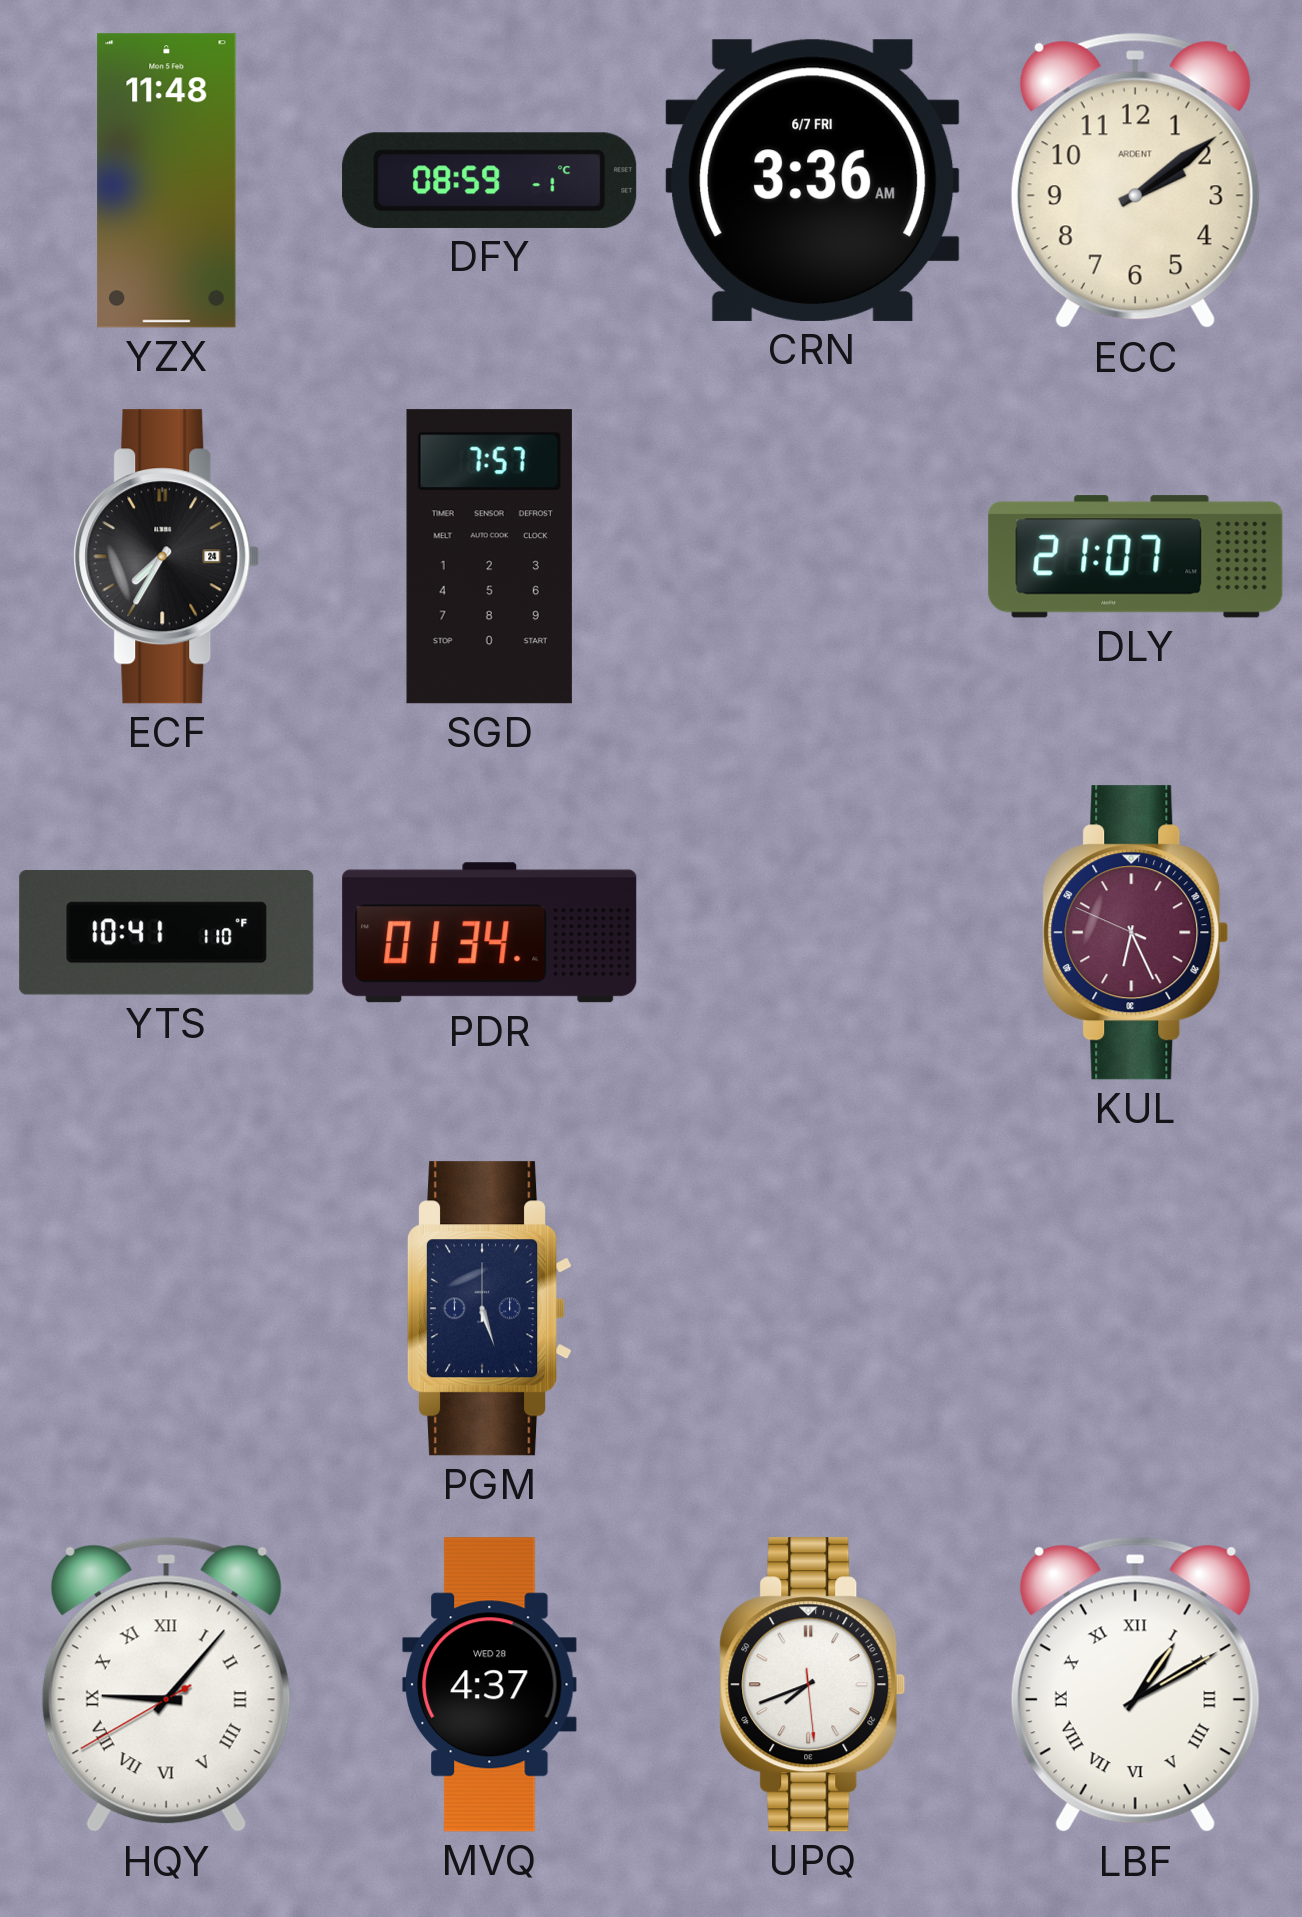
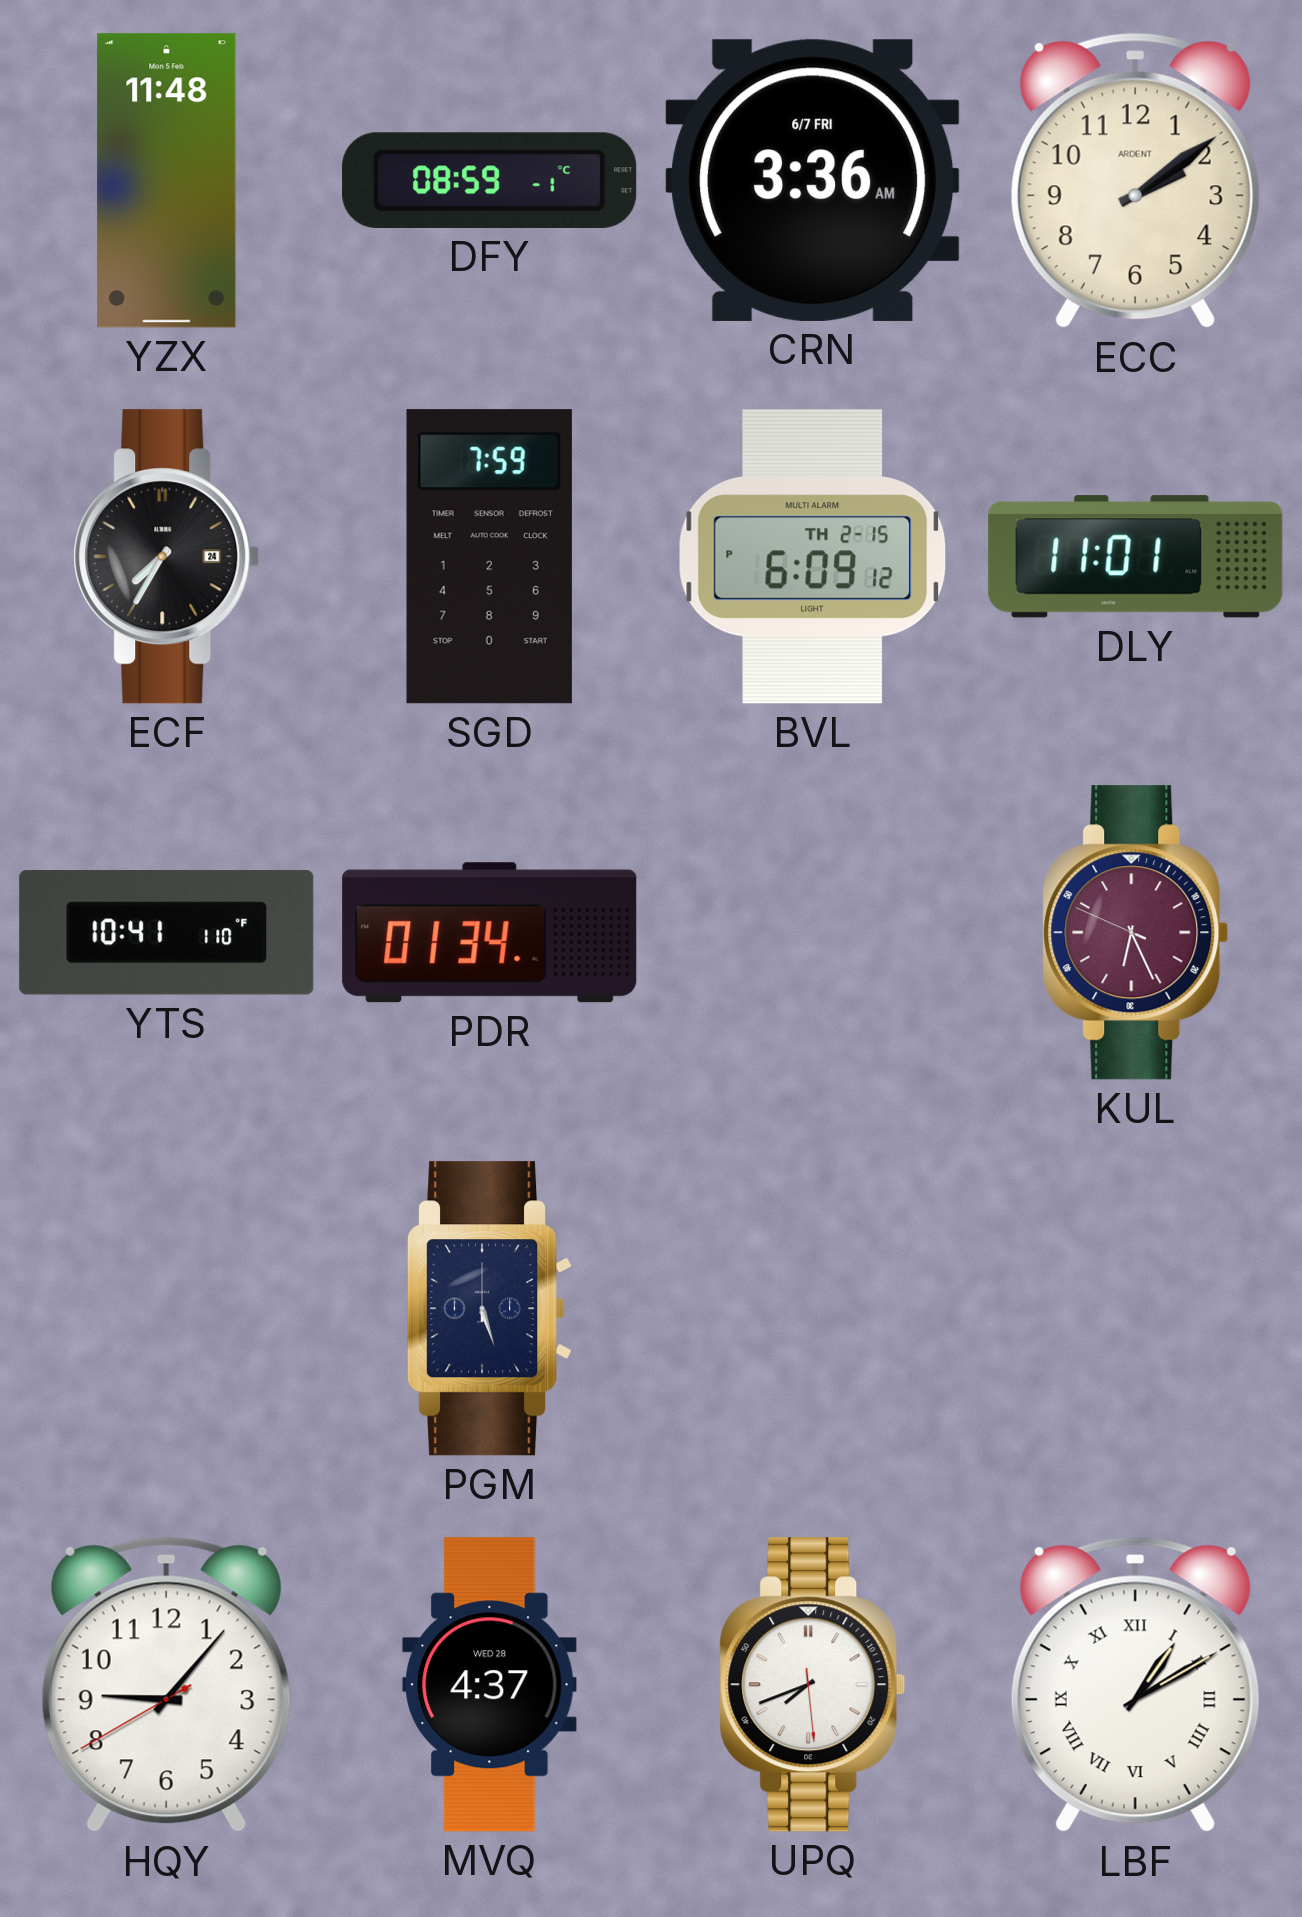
SGD: 7:57 -> 7:59 (489, 557)
BVL: none -> 6:09 (813, 557)
DLY: 21:07 -> 11:01 (1136, 557)
HQY numerals: Roman -> Arabic (166, 1685)
